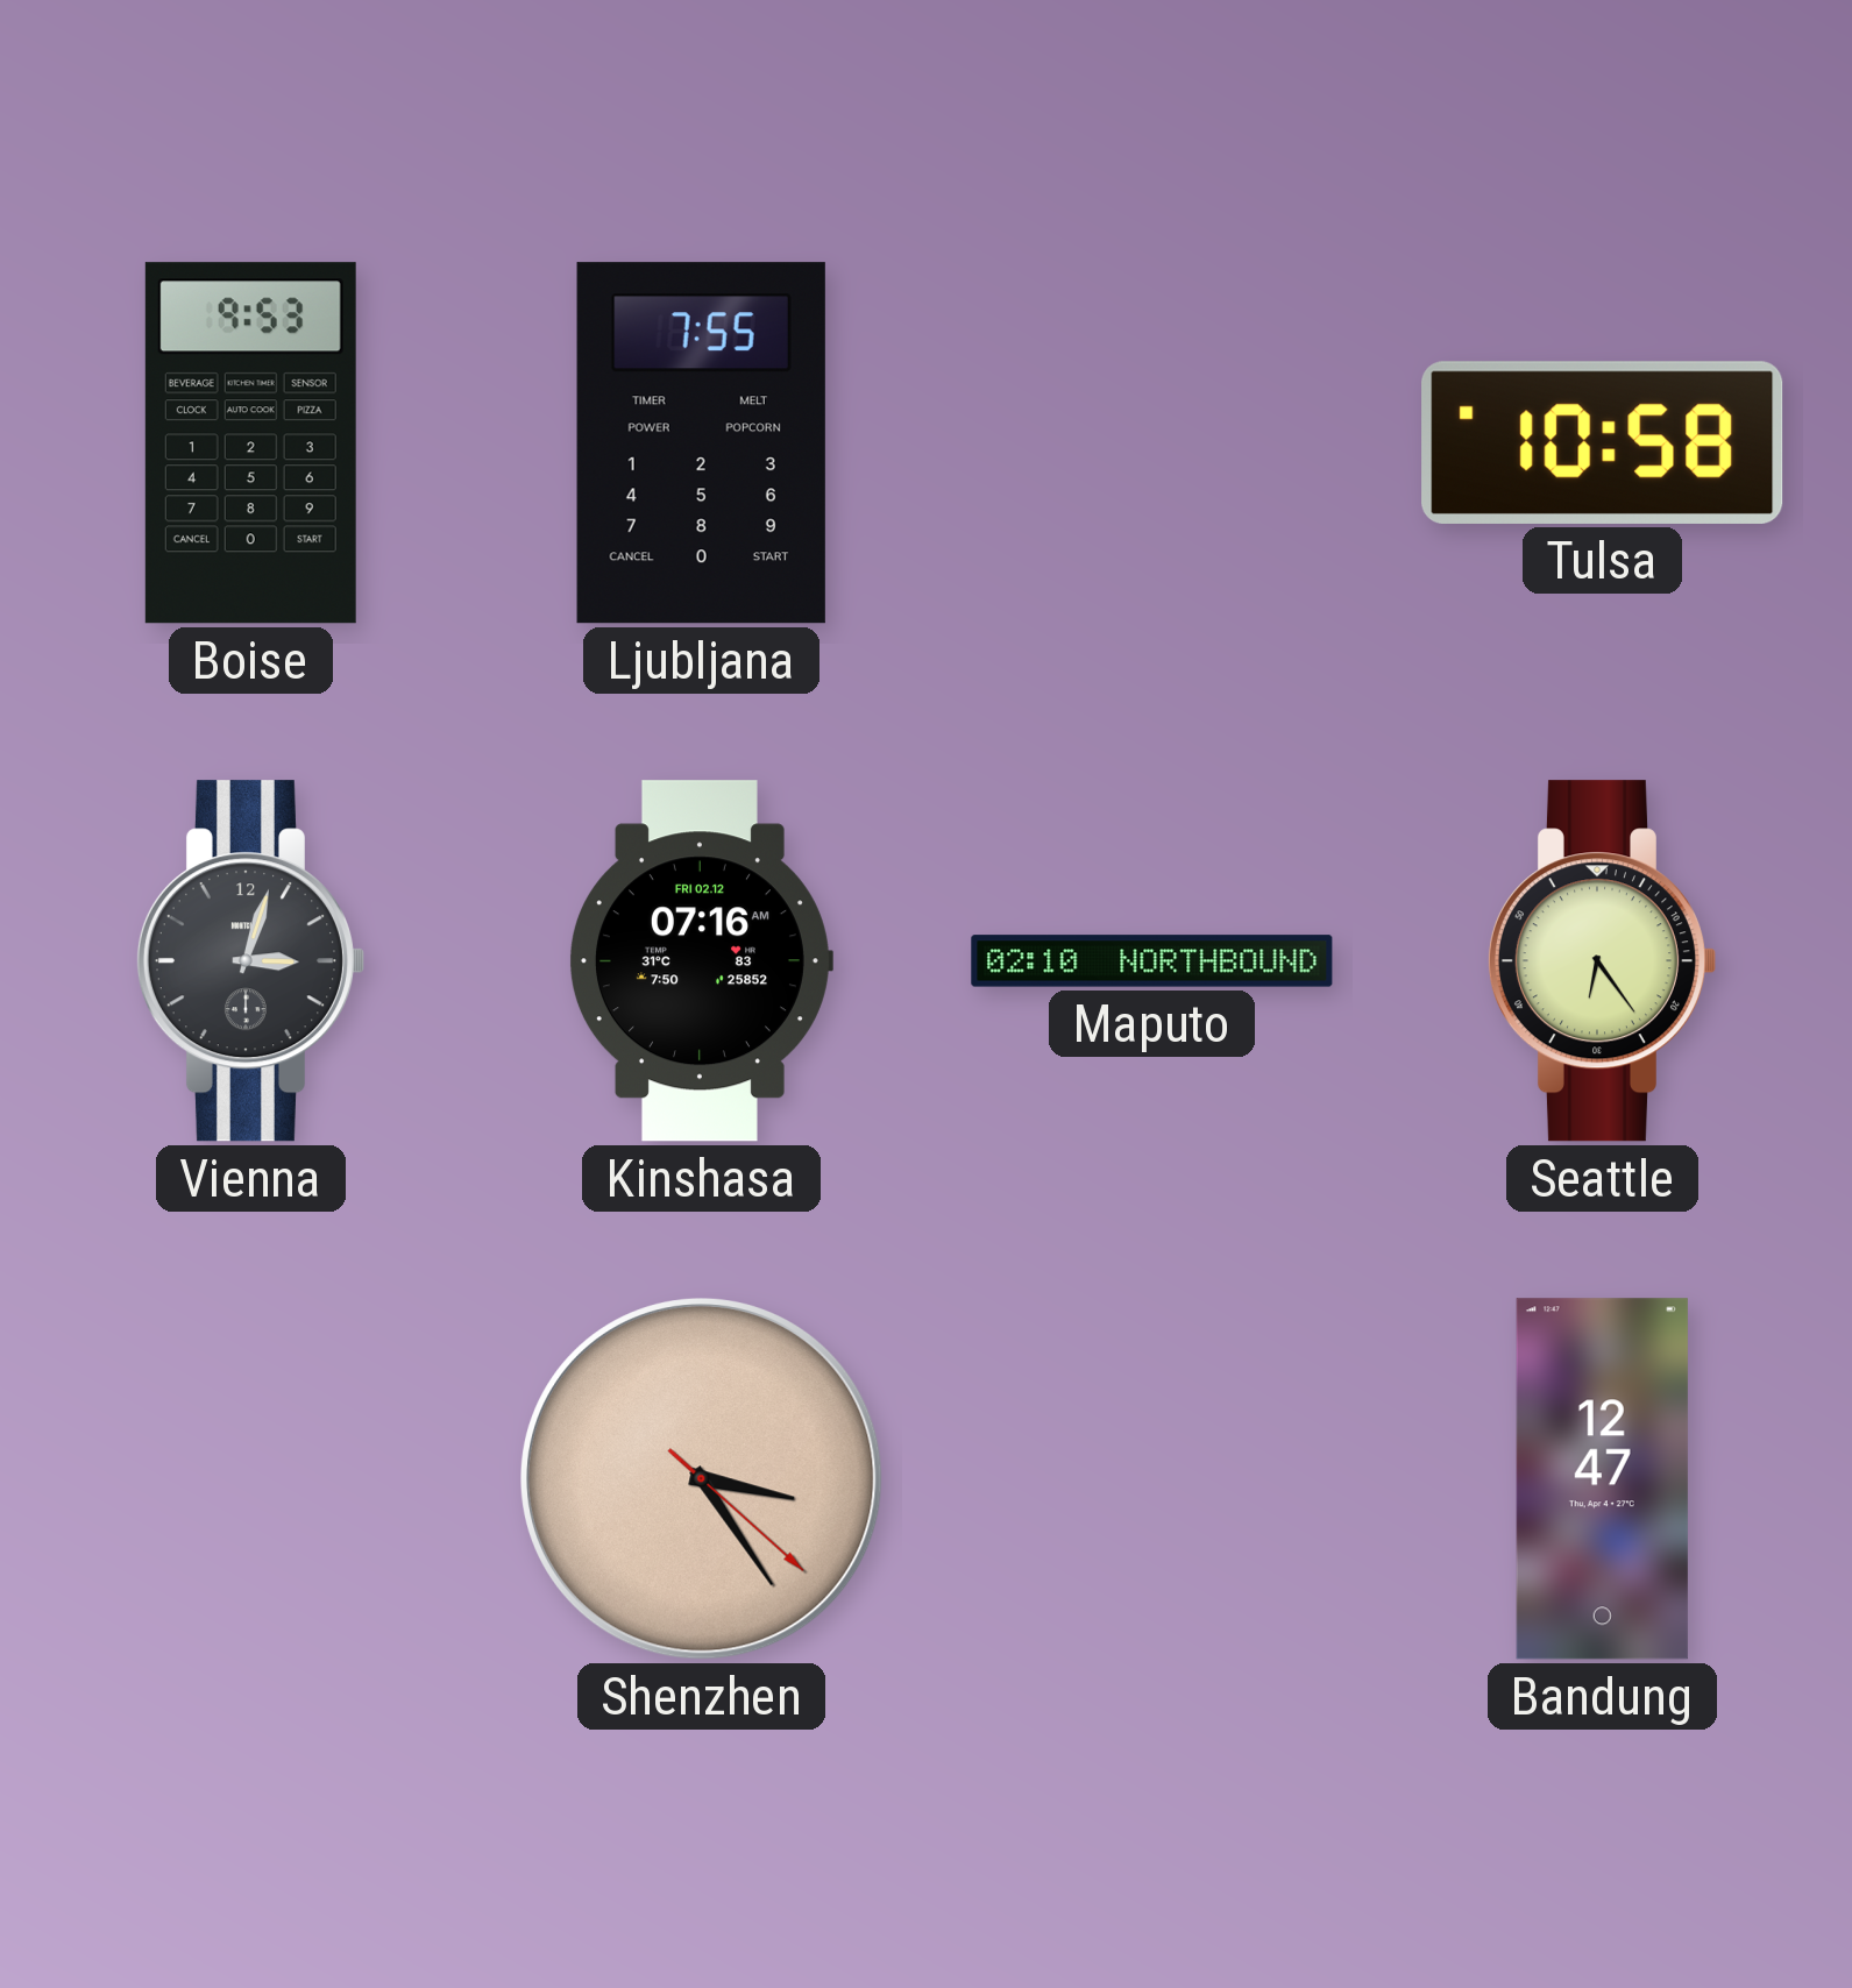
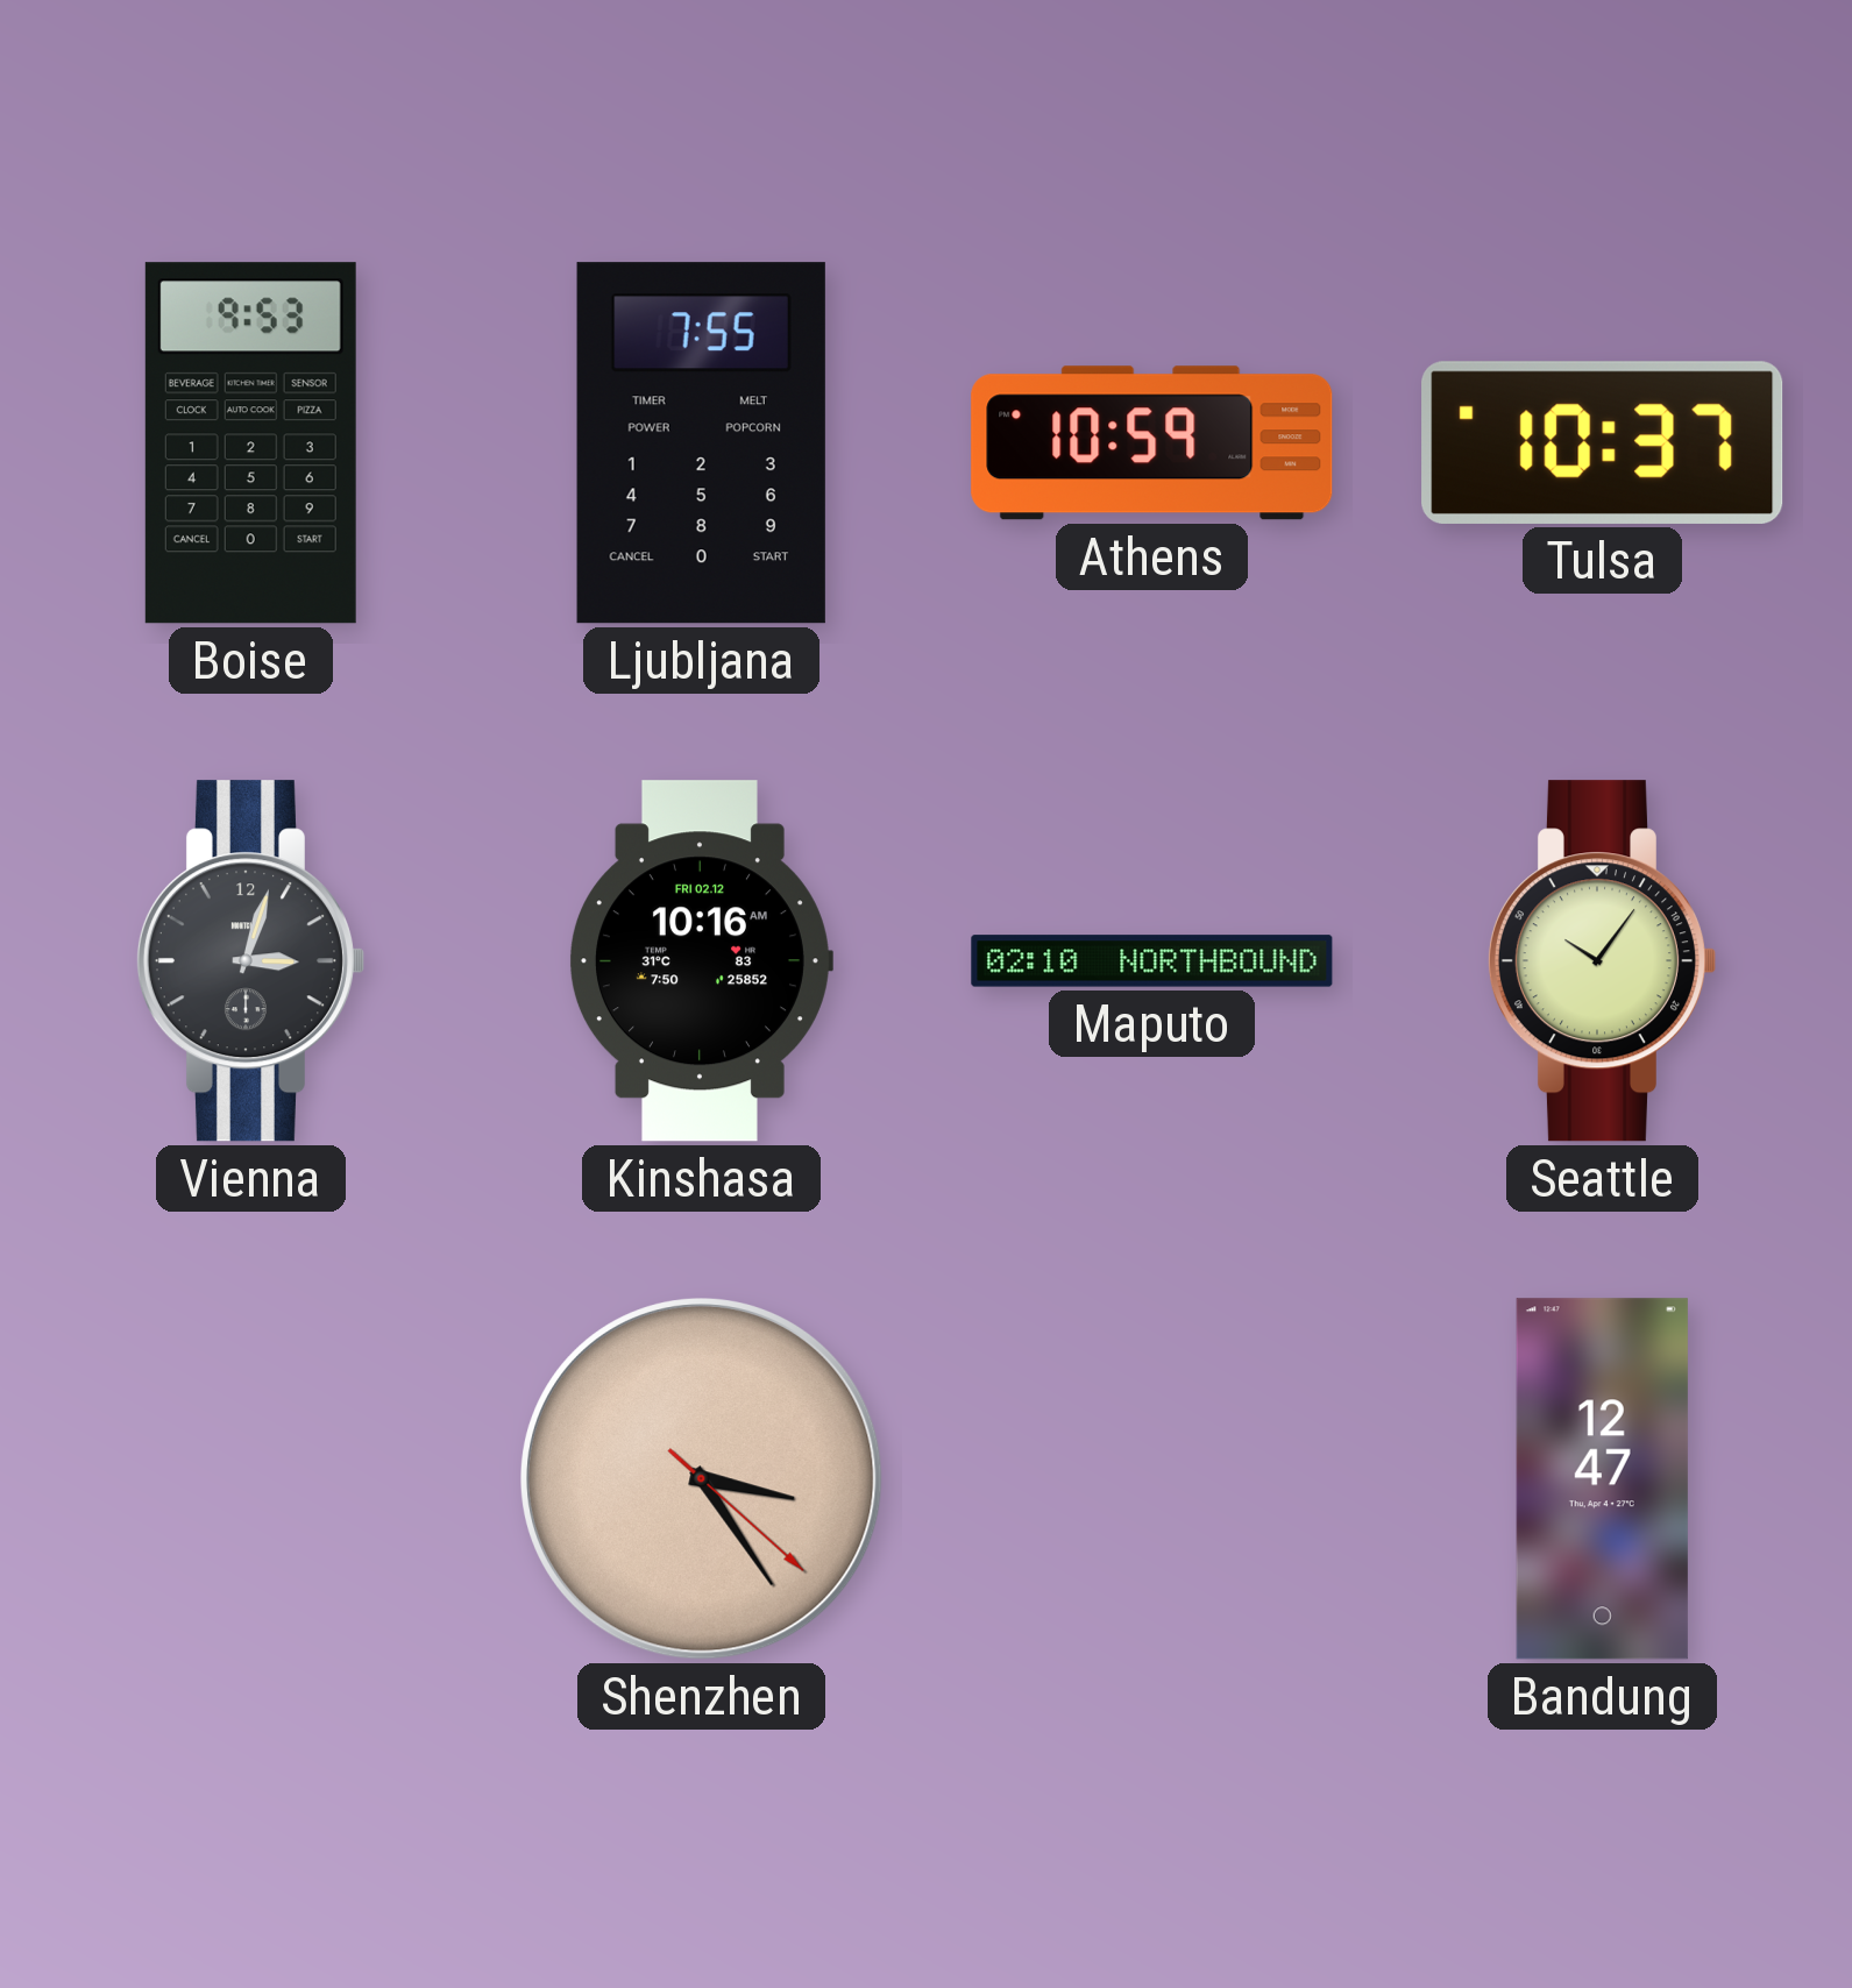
Athens: none -> 10:59 (1152, 443)
Tulsa: 10:58 -> 10:37 (1603, 442)
Kinshasa: 07:16 -> 10:16 (701, 961)
Seattle: 6:24 -> 10:06 (1602, 961)
